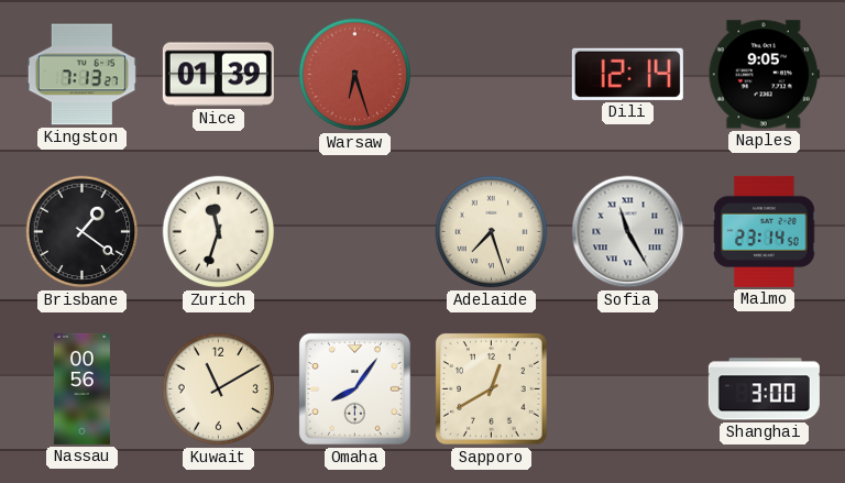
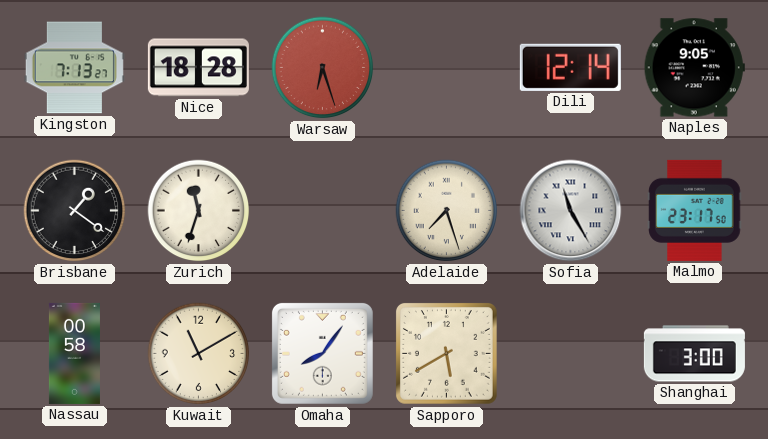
Nice: 01:39 -> 18:28 (198, 68)
Malmo: 23:14 -> 23:17 (695, 210)
Nassau: 00:56 -> 00:58 (74, 353)
Sapporo: 12:40 -> 5:40 (447, 354)
